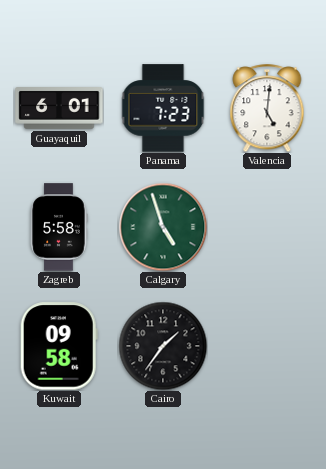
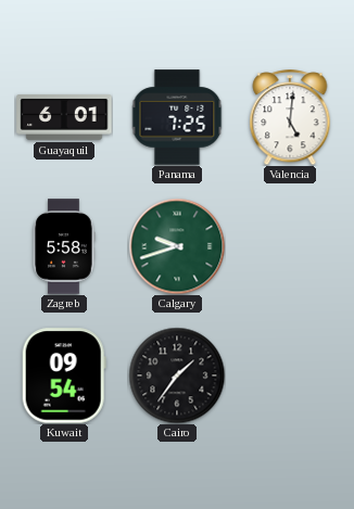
Panama: 7:23 -> 7:25 (177, 117)
Calgary: 4:57 -> 9:42 (177, 246)
Kuwait: 09:58 -> 09:54 (64, 376)
